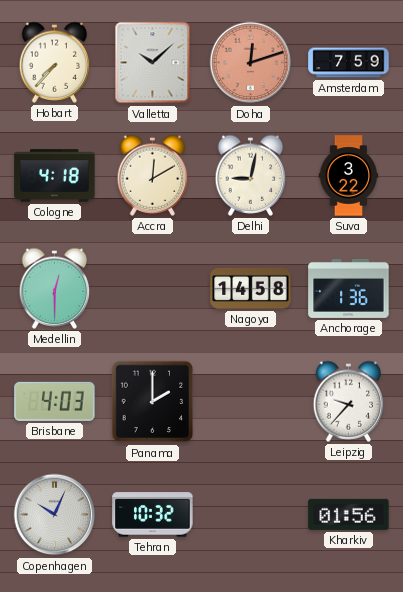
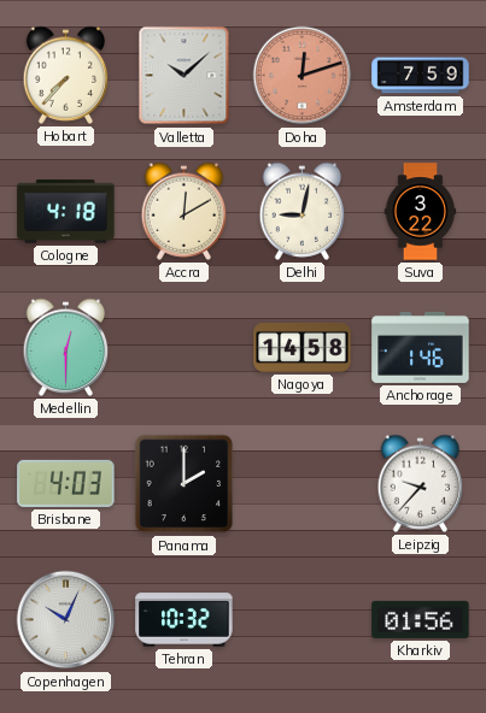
Anchorage: 1:36 -> 1:46 (421, 347)
